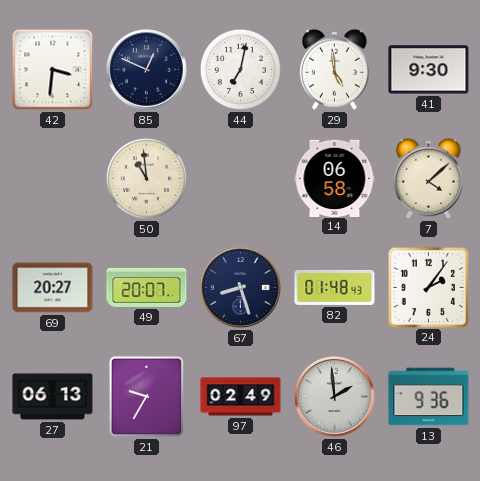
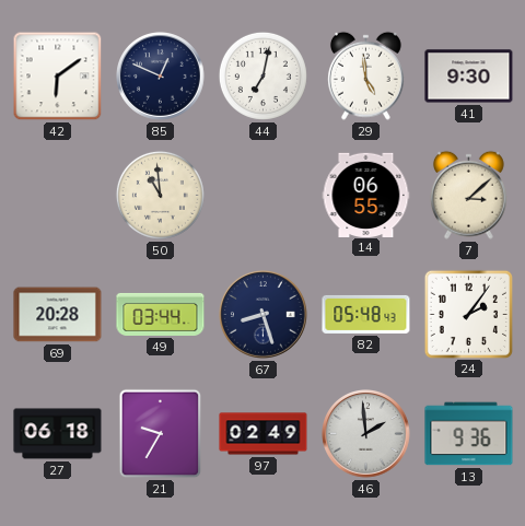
42: 3:31 -> 6:09 (58, 77)
14: 06:58 -> 06:55 (366, 195)
7: 4:08 -> 3:08 (468, 195)
69: 20:27 -> 20:28 (58, 315)
49: 20:07 -> 03:44 (161, 314)
82: 01:48 -> 05:48 (366, 314)
27: 06:13 -> 06:18 (58, 434)
